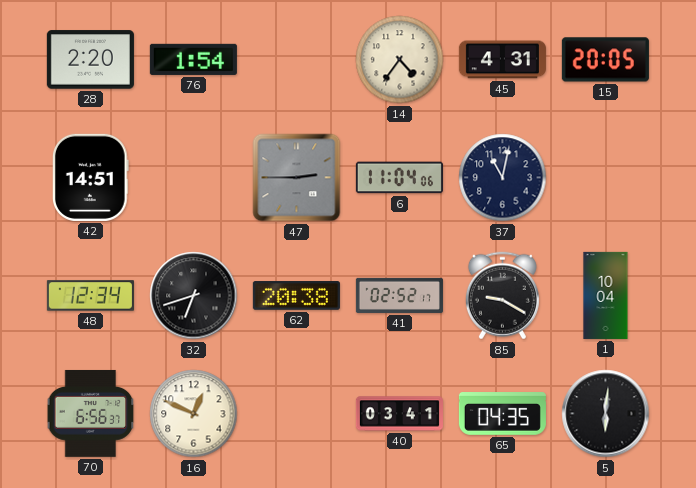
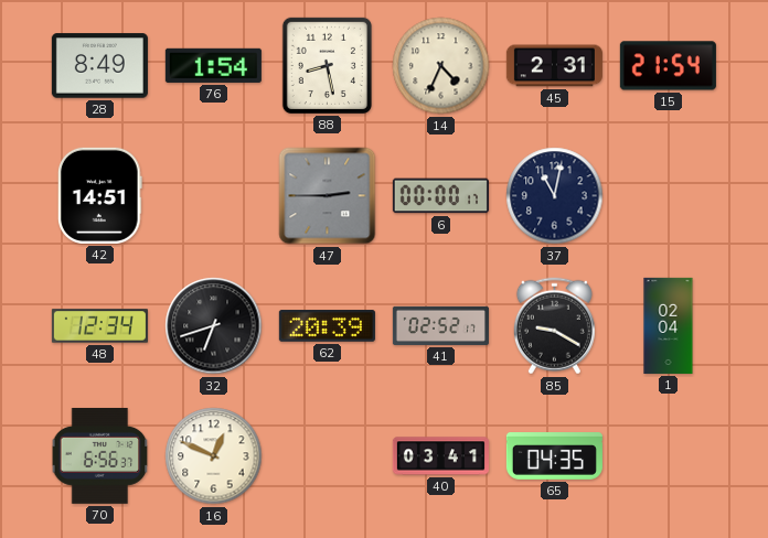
28: 2:20 -> 8:49 (99, 66)
88: none -> 8:28 (327, 65)
14: 4:36 -> 4:34 (441, 66)
45: 4:31 -> 2:31 (554, 66)
15: 20:05 -> 21:54 (668, 66)
6: 11:04 -> 00:00 (440, 196)
62: 20:38 -> 20:39 (327, 326)
1: 10:04 -> 02:04 (669, 325)
5: 6:01 -> none (606, 414)
